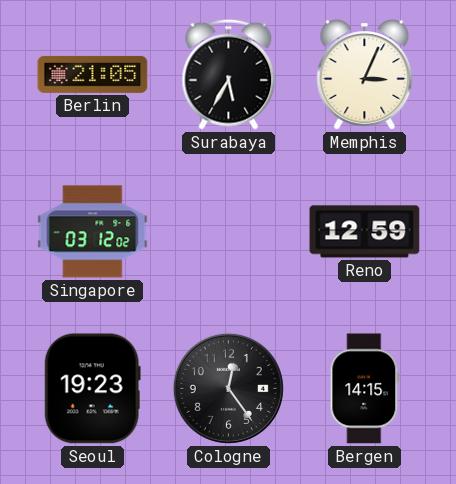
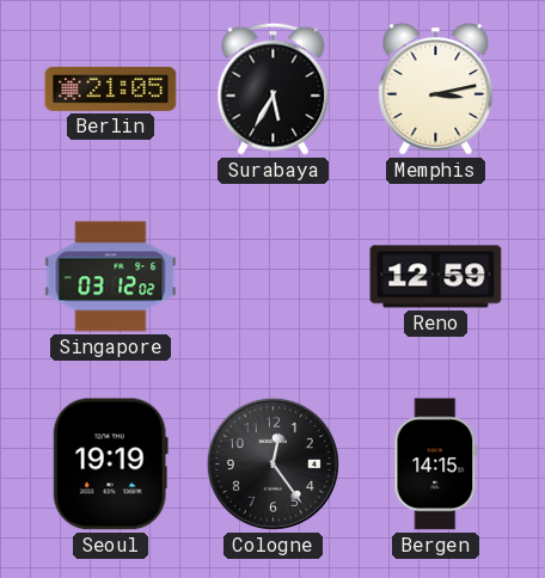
Memphis: 3:04 -> 3:13 (436, 90)
Seoul: 19:23 -> 19:19 (110, 465)
